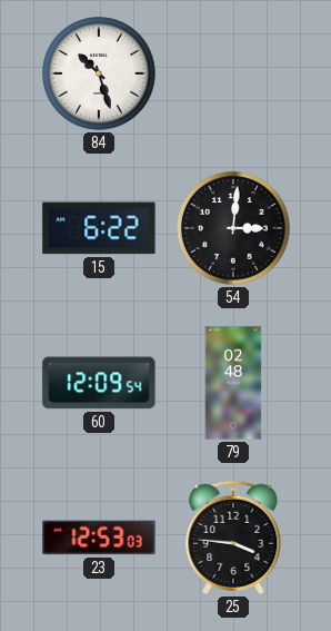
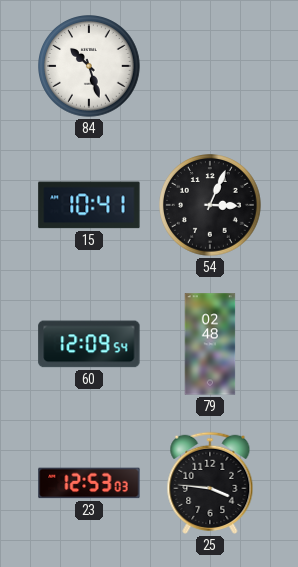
15: 6:22 -> 10:41 (89, 205)
54: 3:01 -> 3:04 (211, 206)
